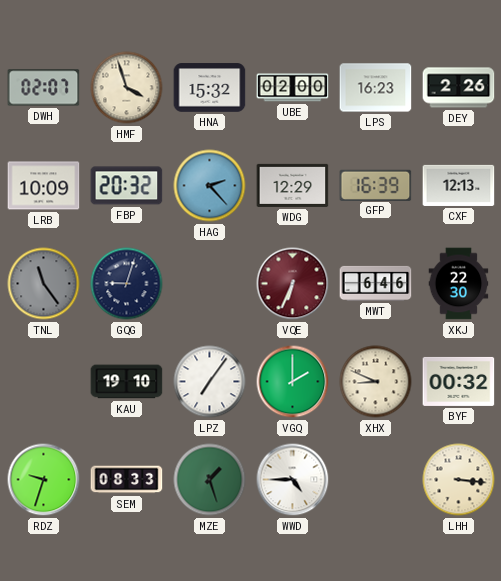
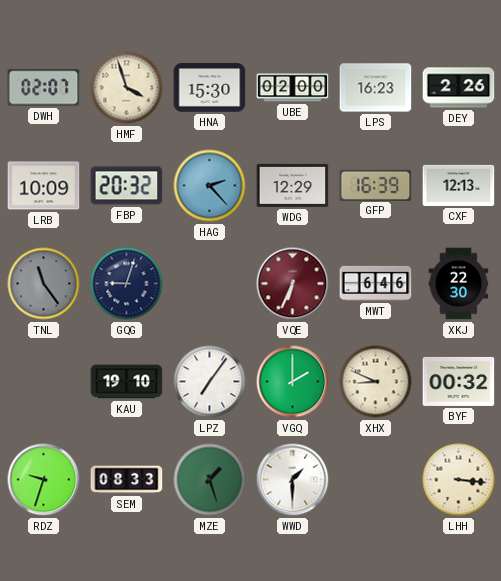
HNA: 15:32 -> 15:30 (210, 88)
WWD: 4:45 -> 1:30 (293, 480)
